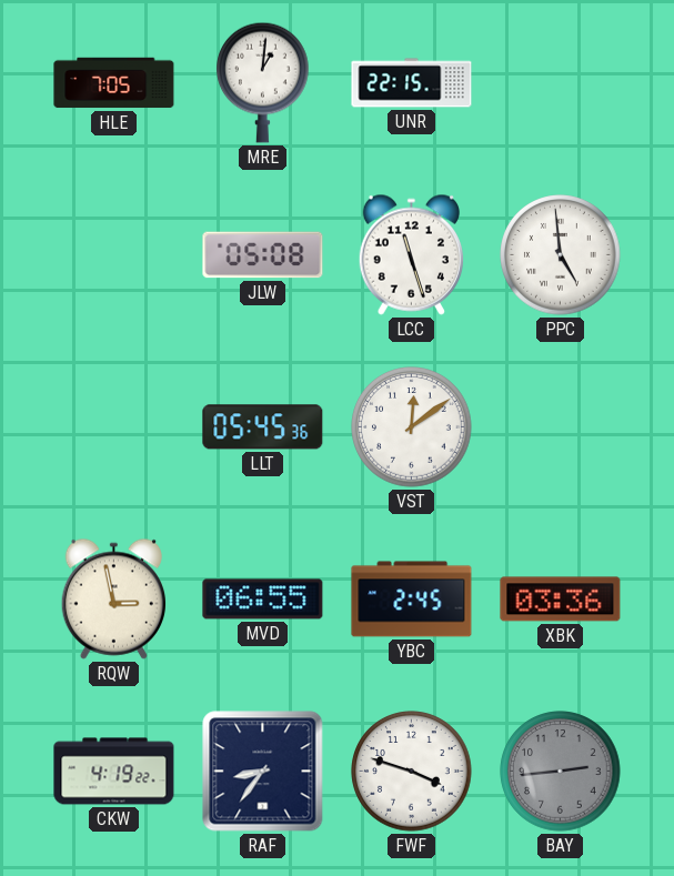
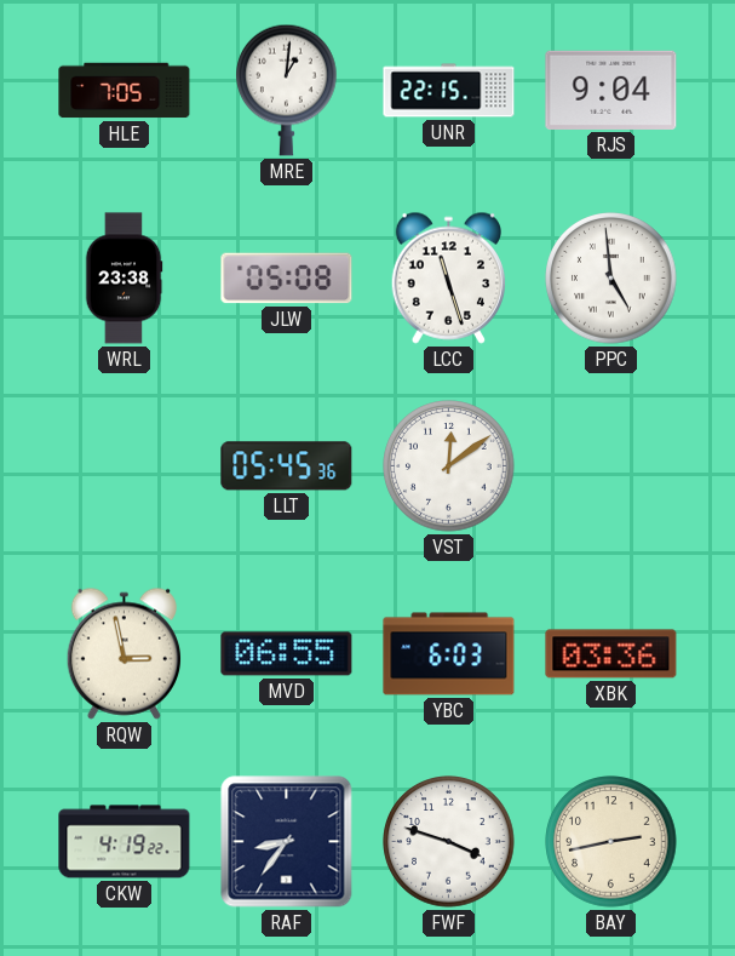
RJS: none -> 9:04 (611, 90)
WRL: none -> 23:38 (124, 279)
YBC: 2:45 -> 6:03 (449, 654)
BAY: 2:44 -> 2:43 (611, 842)
BAY dial: grey -> cream (611, 842)
